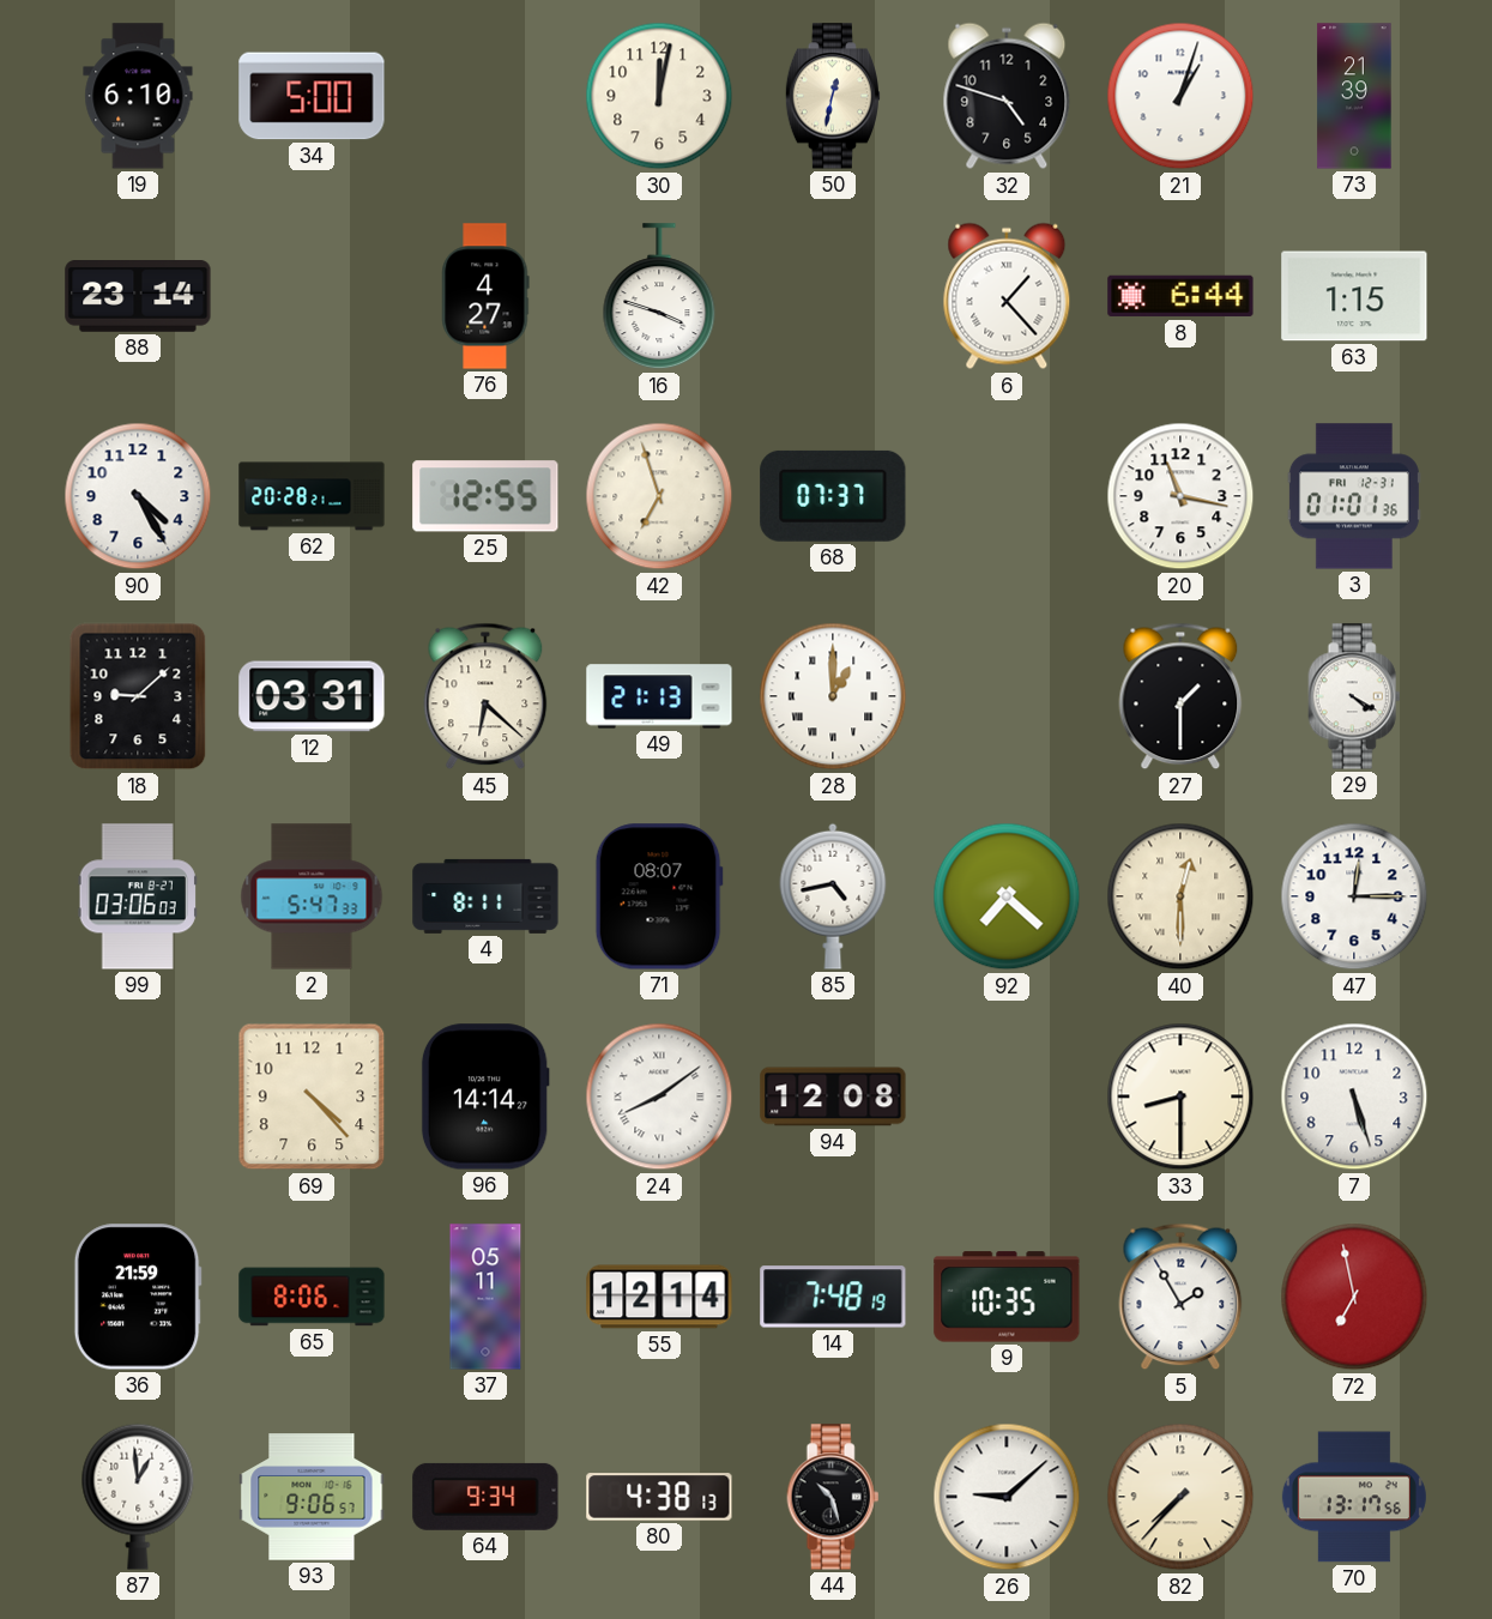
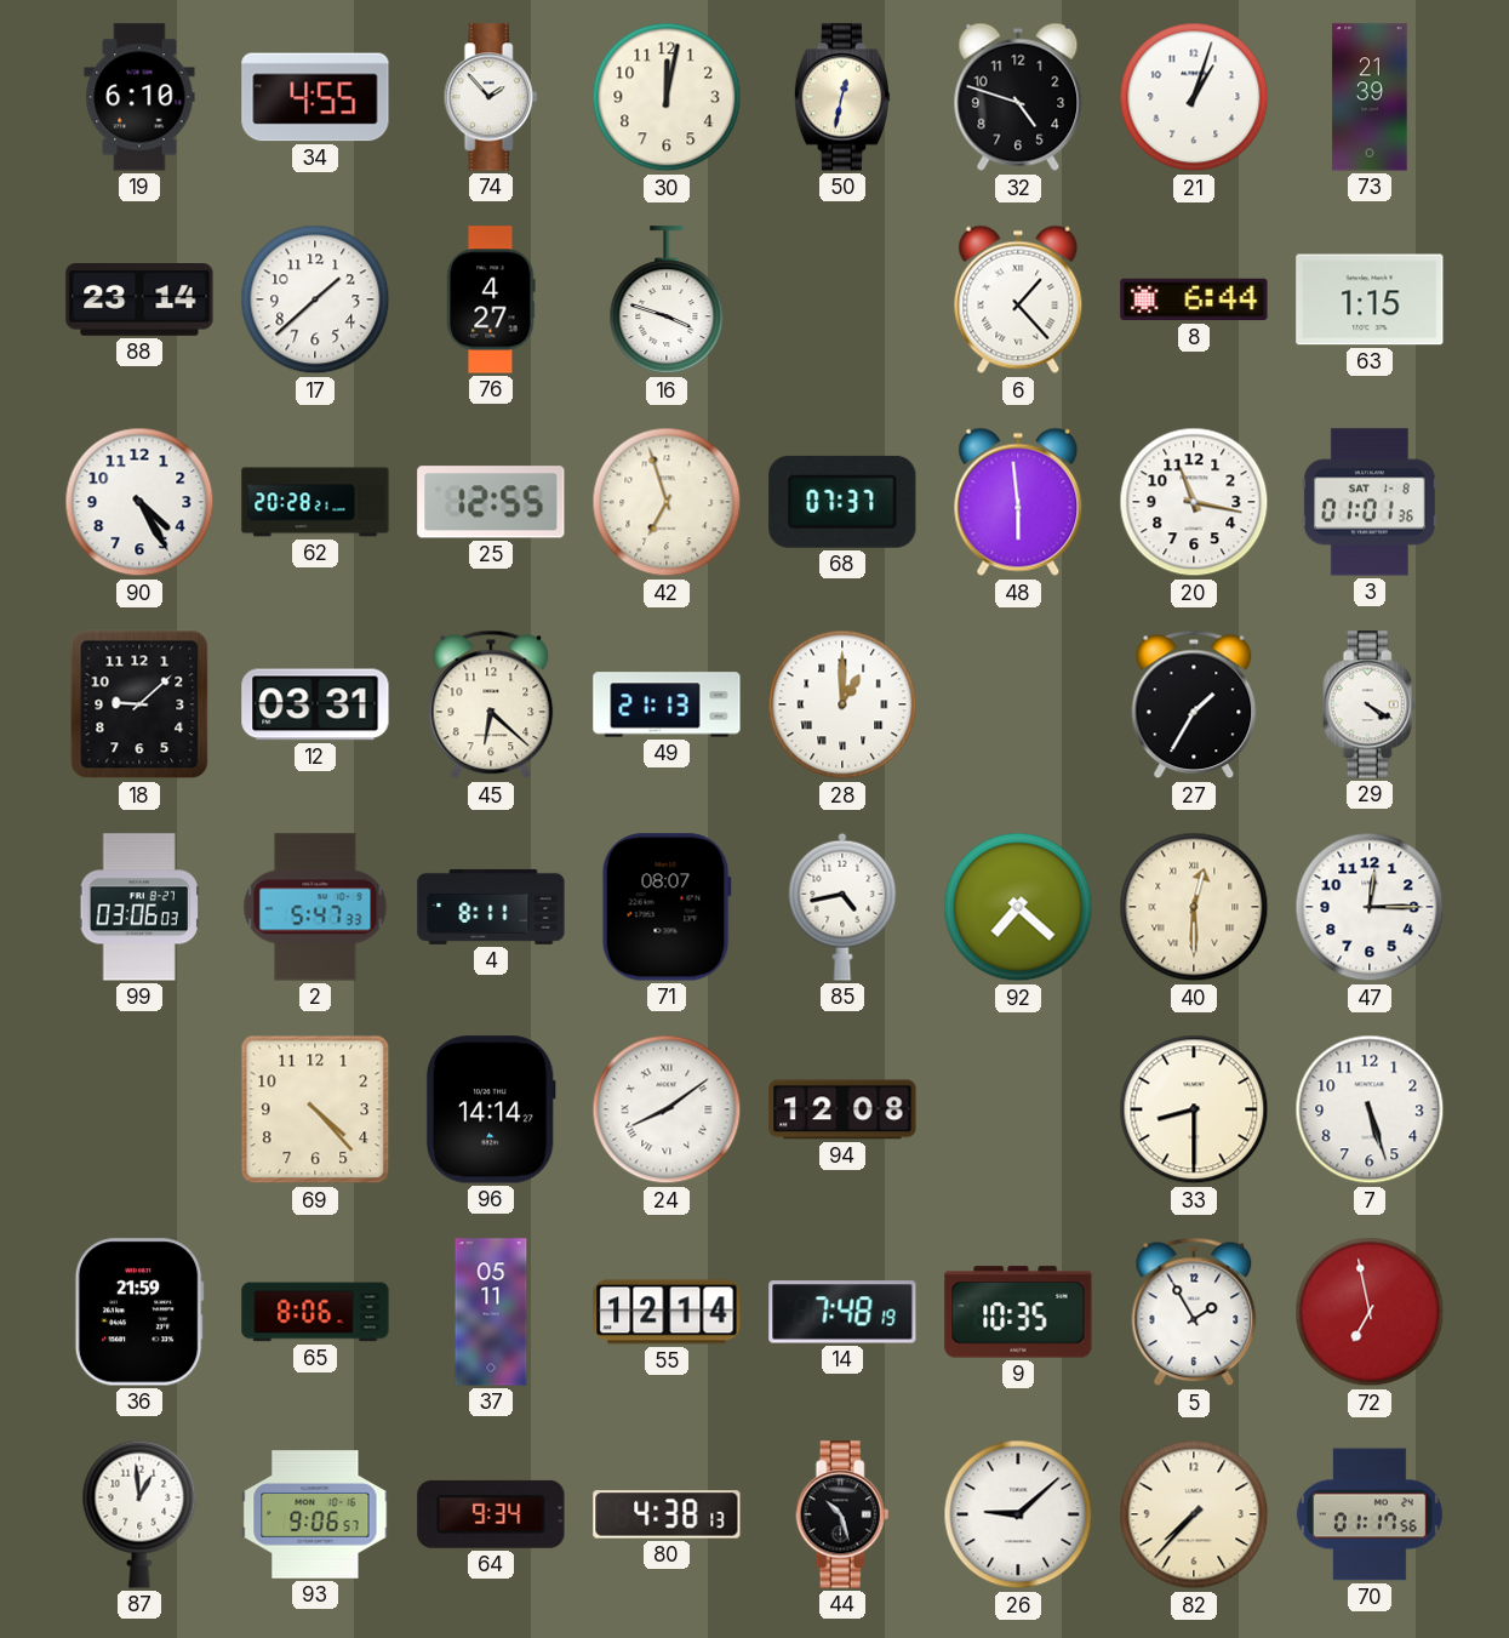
34: 5:00 -> 4:55 (315, 97)
74: none -> 1:53 (491, 97)
17: none -> 1:38 (315, 299)
48: none -> 5:59 (1018, 502)
3 date: FRI 12-31 -> SAT 1-8 (1370, 502)
27: 1:30 -> 1:35 (1194, 704)
70: 13:17 -> 01:17 (1370, 1514)
